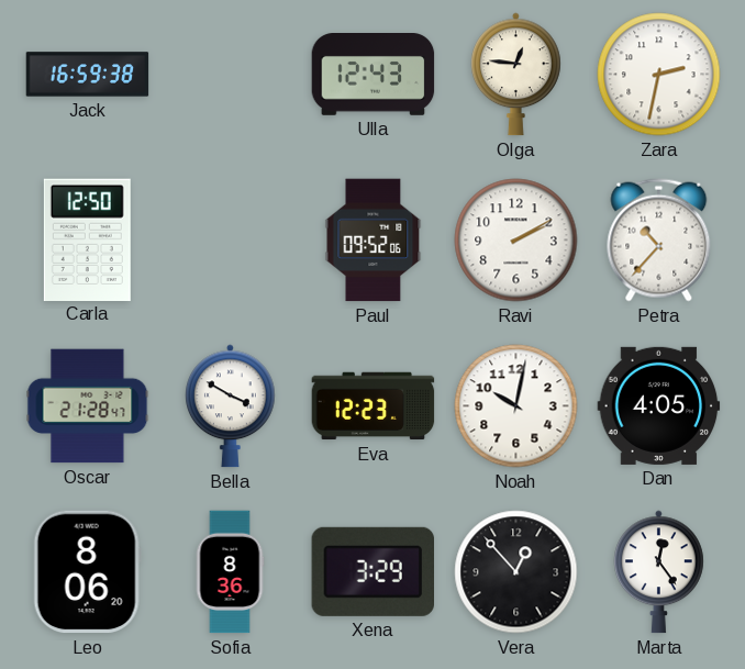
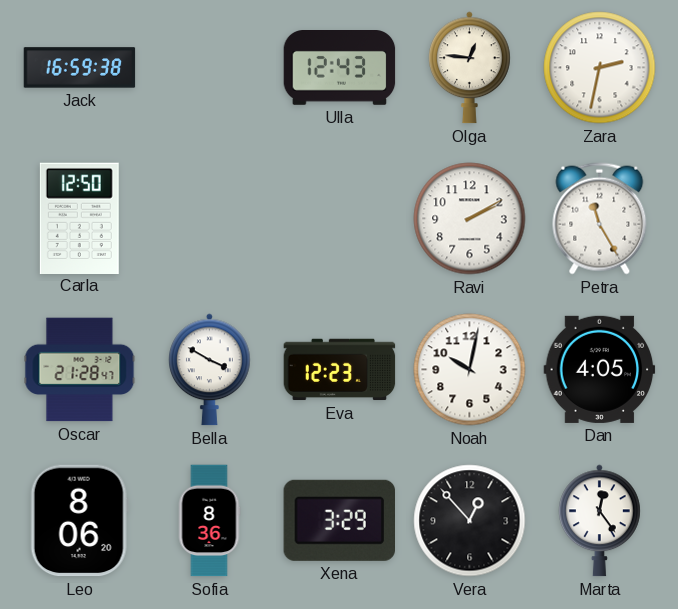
Paul: 09:52 -> none (374, 241)
Petra: 10:37 -> 11:25 (600, 219)
